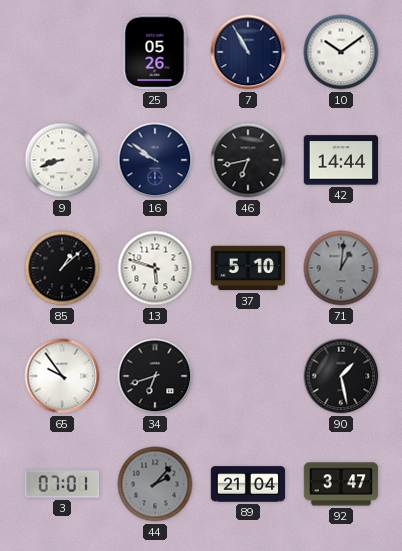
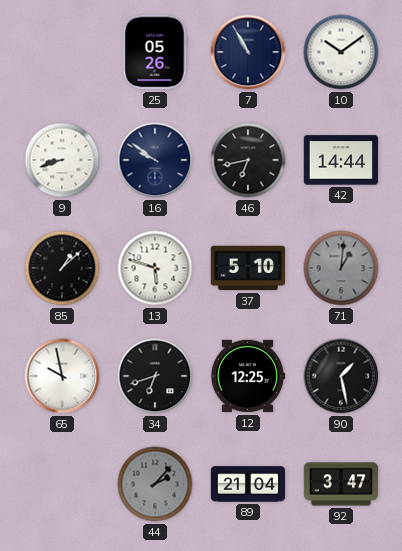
65: 9:54 -> 9:58 (62, 376)
12: none -> 12:25 (248, 376)
3: 07:01 -> none (62, 484)
